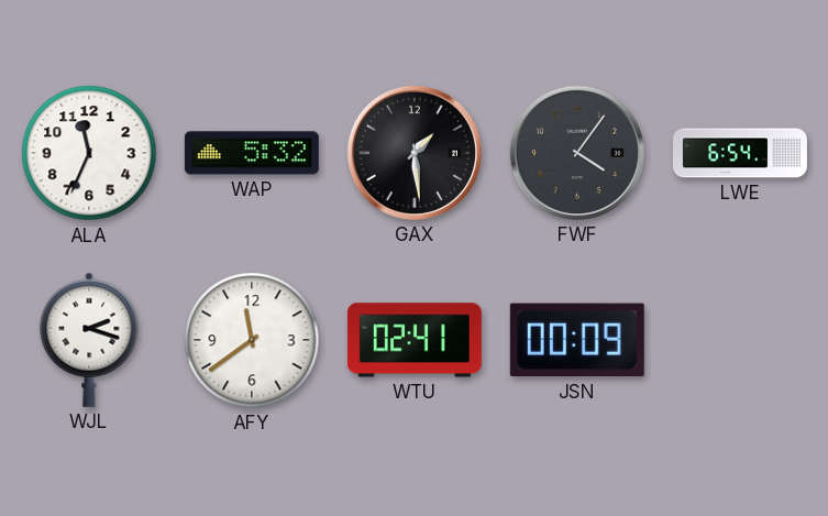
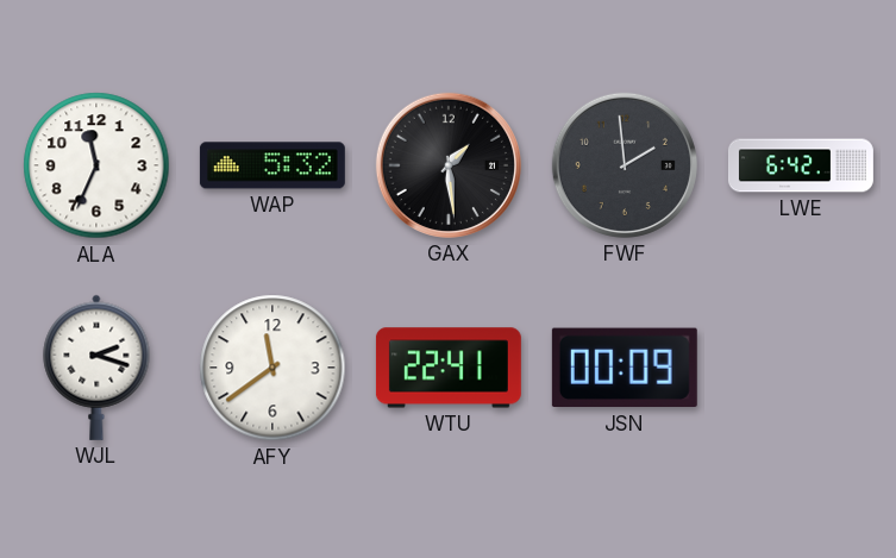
FWF: 4:06 -> 1:59 (625, 165)
LWE: 6:54 -> 6:42 (801, 165)
WTU: 02:41 -> 22:41 (449, 368)
